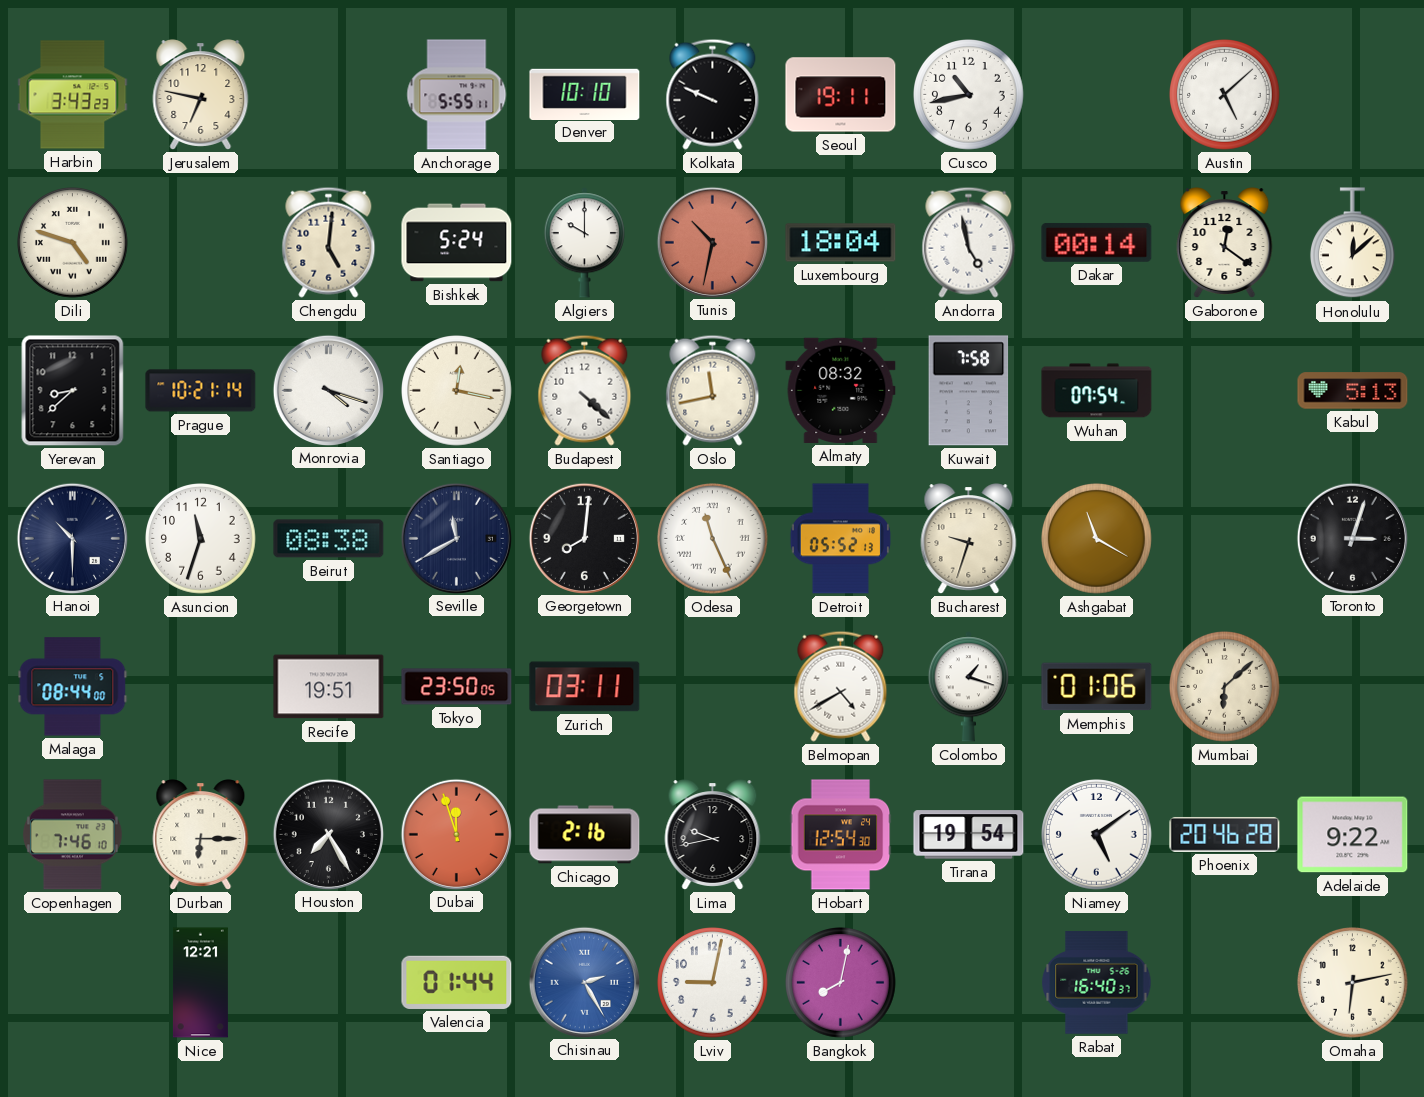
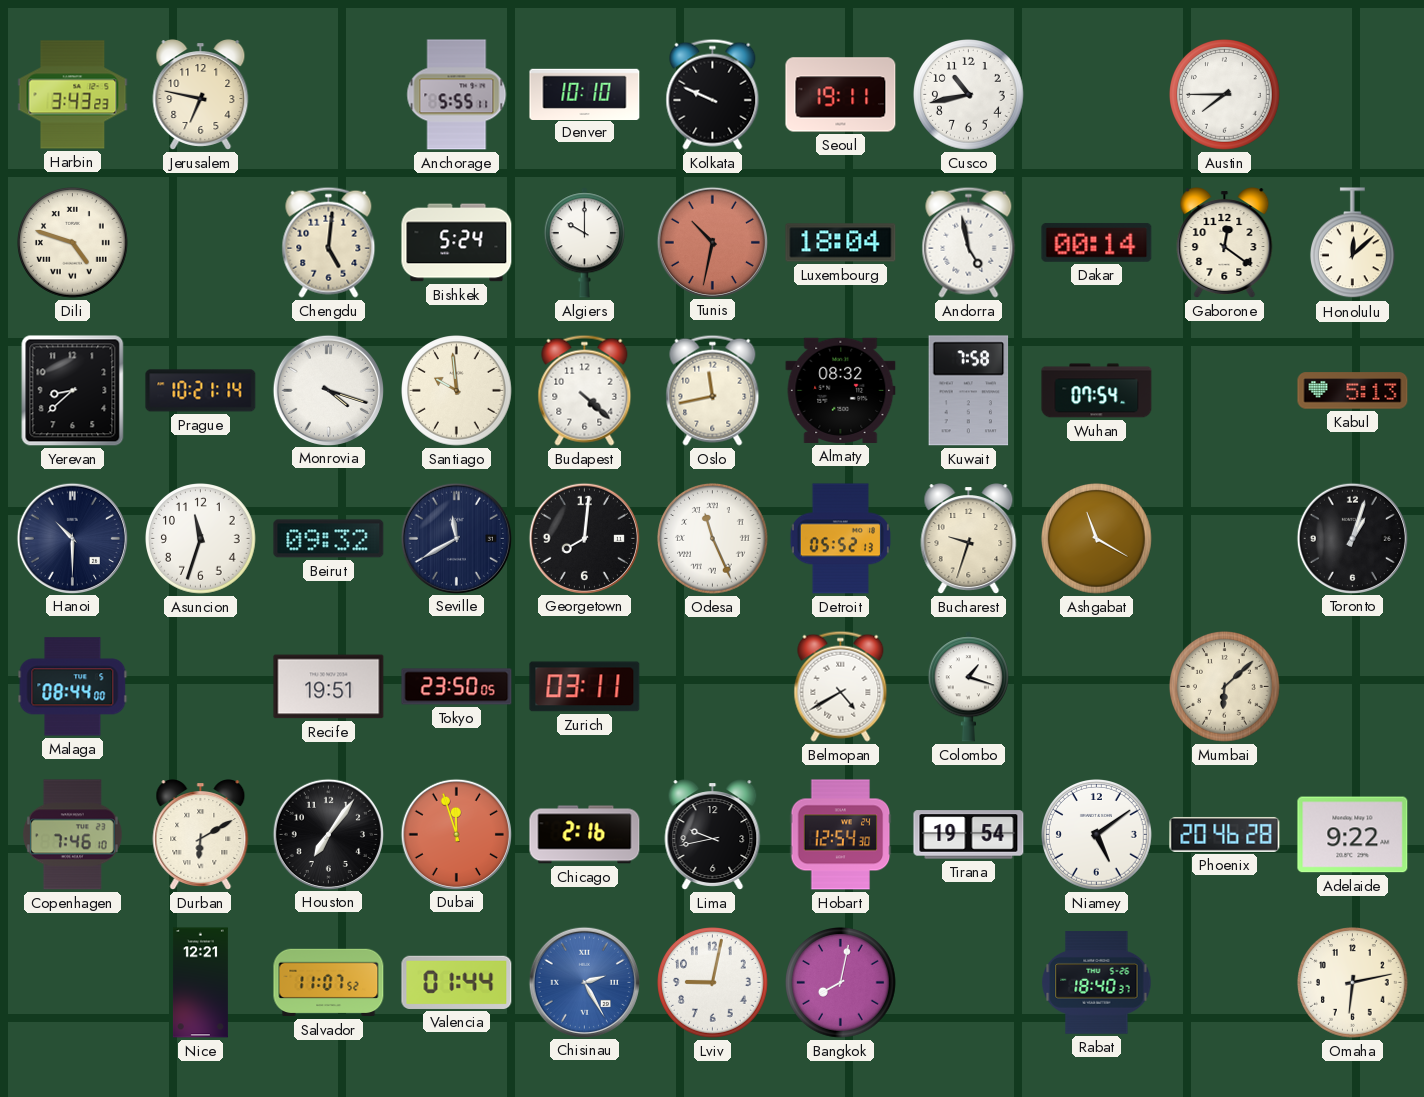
Austin: 5:08 -> 7:45 (1225, 95)
Santiago: 12:17 -> 9:59 (457, 391)
Beirut: 08:38 -> 09:32 (329, 539)
Toronto: 3:03 -> 1:03 (1352, 538)
Memphis: 01:06 -> none (1097, 687)
Durban: 6:15 -> 6:10 (201, 835)
Houston: 7:25 -> 7:06 (328, 834)
Salvador: none -> 11:07 (329, 983)
Rabat: 16:40 -> 18:40 (1097, 983)
